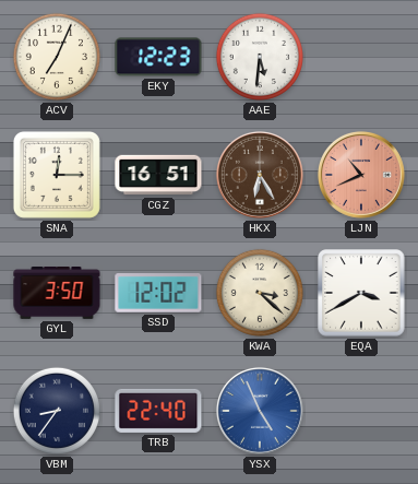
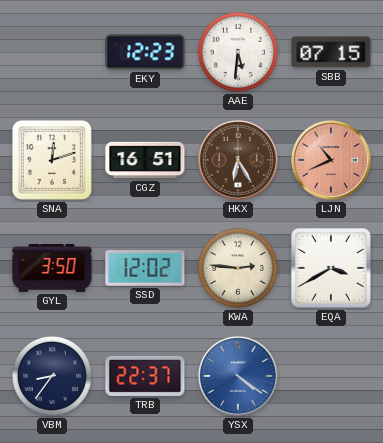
ACV: 7:04 -> none (57, 57)
SBB: none -> 07:15 (331, 52)
SNA: 12:15 -> 12:12 (52, 160)
KWA: 3:22 -> 2:46 (238, 268)
TRB: 22:40 -> 22:37 (145, 376)
YSX: 4:56 -> 4:21 (238, 376)
